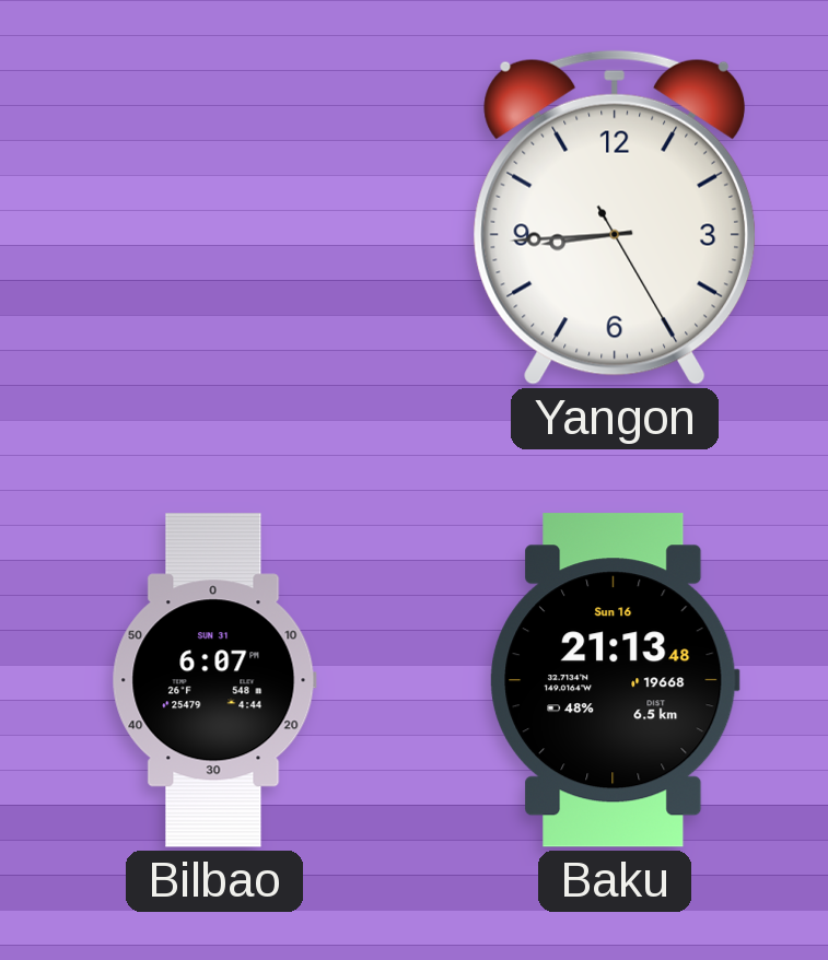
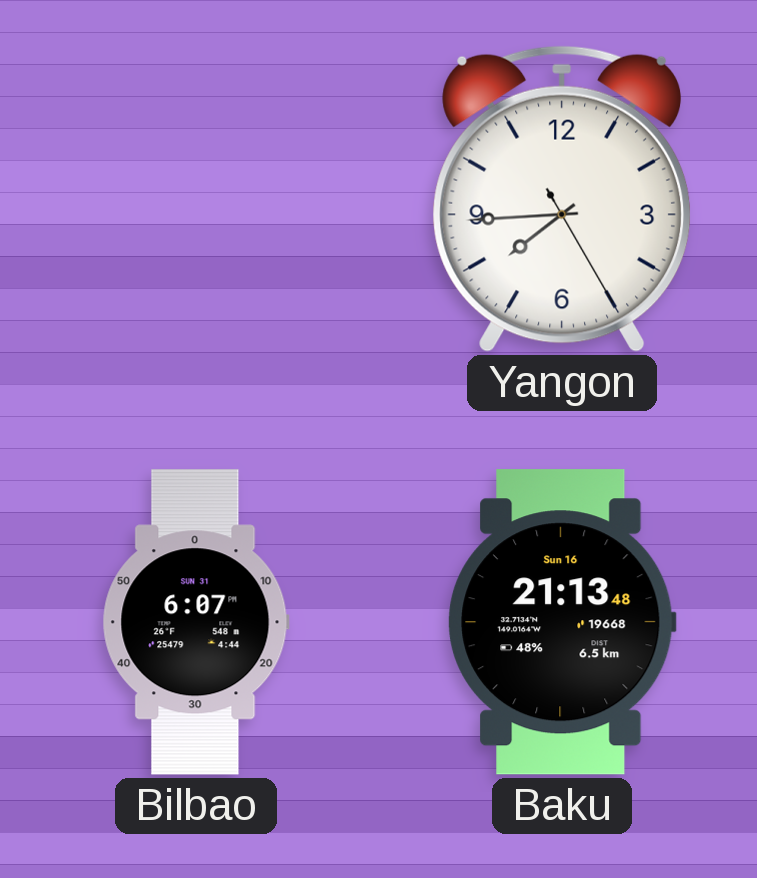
Yangon: 8:44 -> 7:44 (562, 199)
